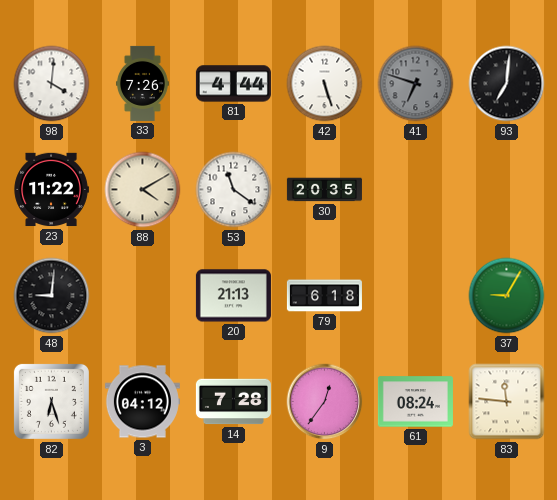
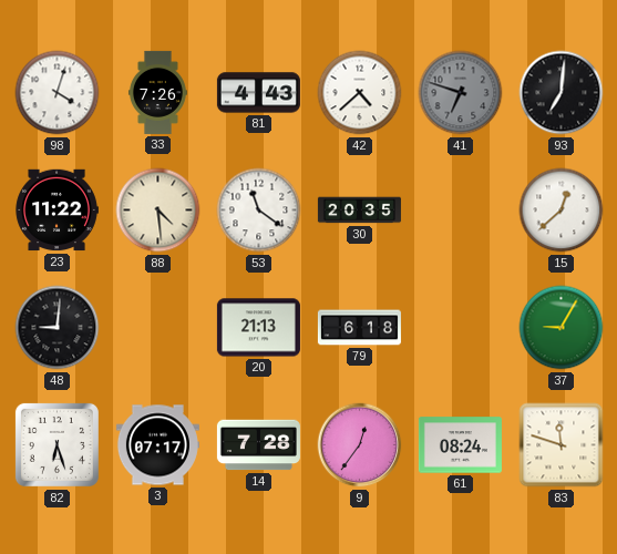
98: 4:01 -> 4:03 (58, 93)
81: 4:44 -> 4:43 (258, 93)
42: 5:27 -> 4:38 (360, 93)
88: 4:10 -> 4:29 (158, 211)
15: none -> 12:38 (562, 211)
3: 04:12 -> 07:17 (157, 445)
83: 11:46 -> 11:48 (562, 445)
